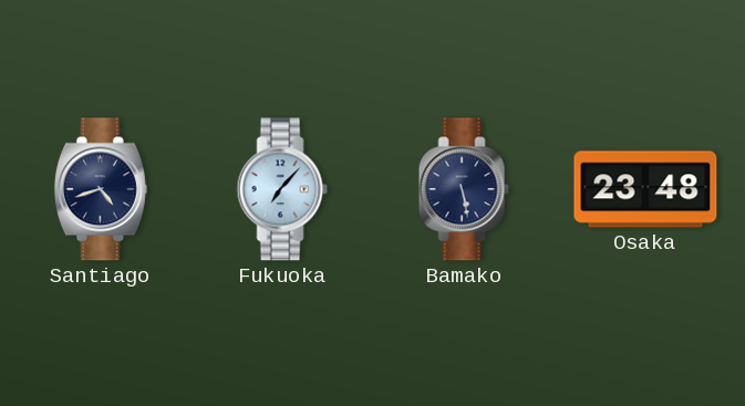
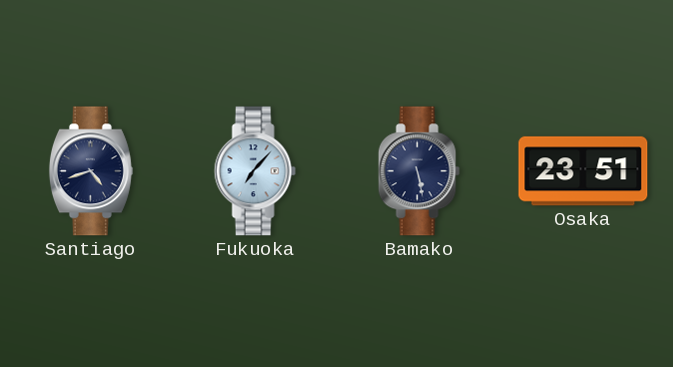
Osaka: 23:48 -> 23:51 (583, 171)
